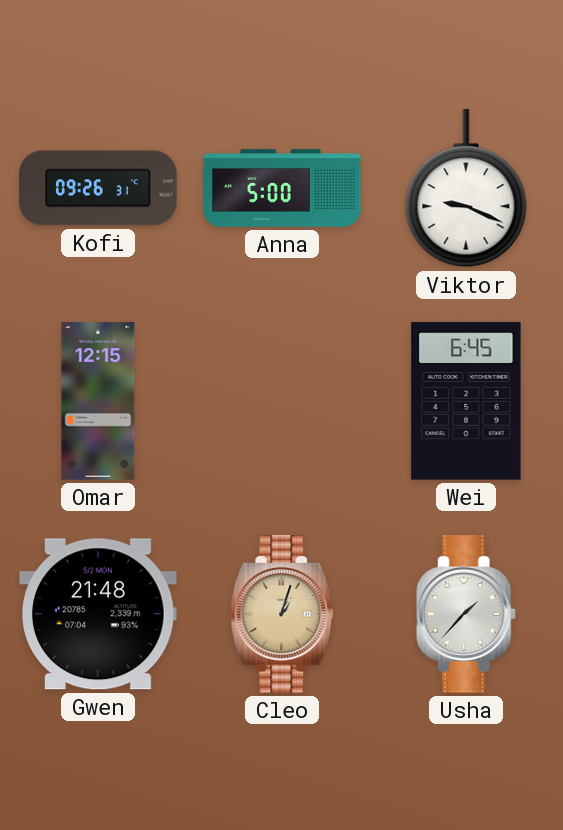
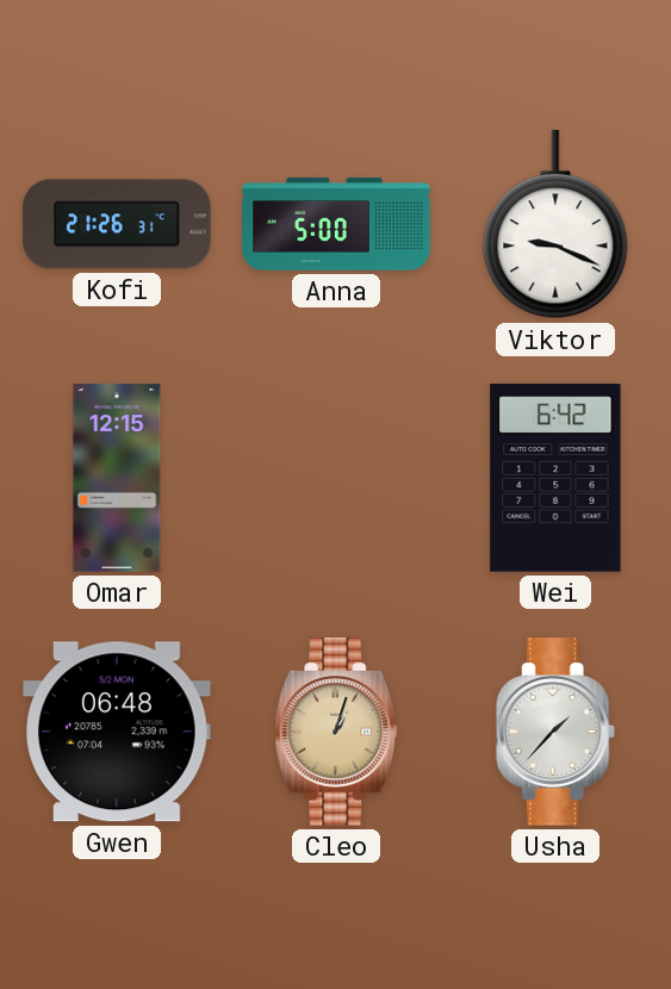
Kofi: 09:26 -> 21:26 (117, 224)
Wei: 6:45 -> 6:42 (555, 478)
Gwen: 21:48 -> 06:48 (118, 732)
